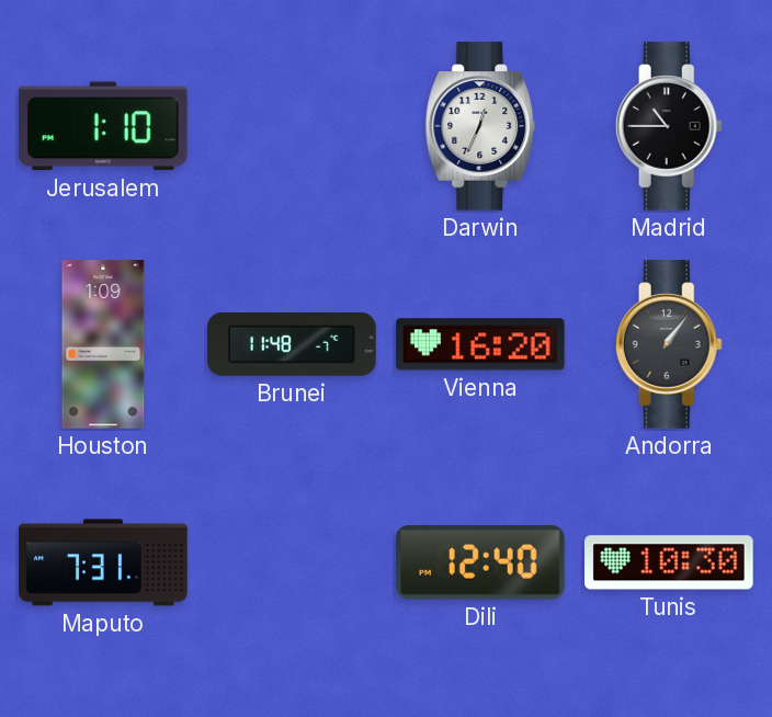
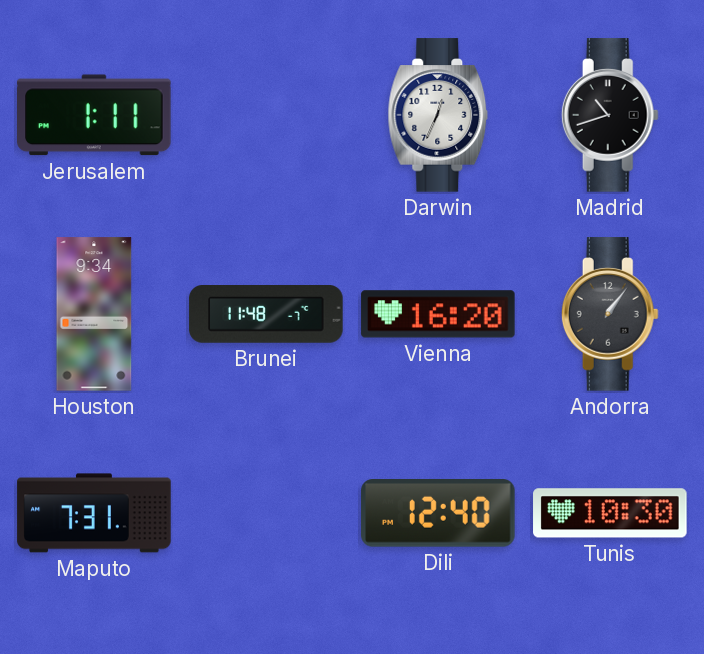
Jerusalem: 1:10 -> 1:11 (95, 115)
Madrid: 10:45 -> 10:42 (610, 115)
Houston: 1:09 -> 9:34 (94, 314)
